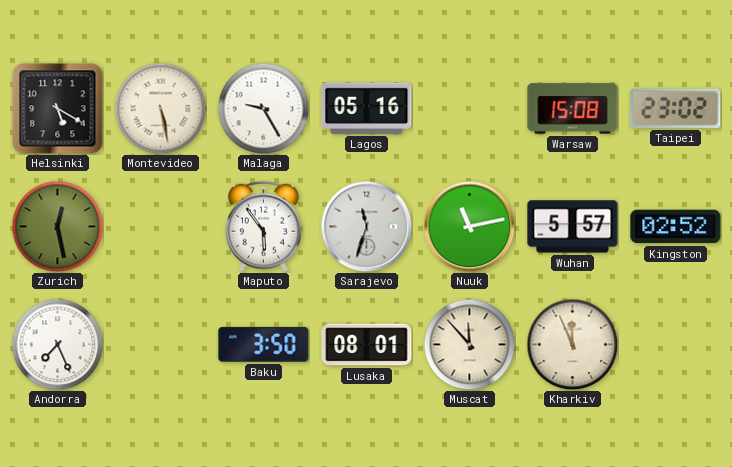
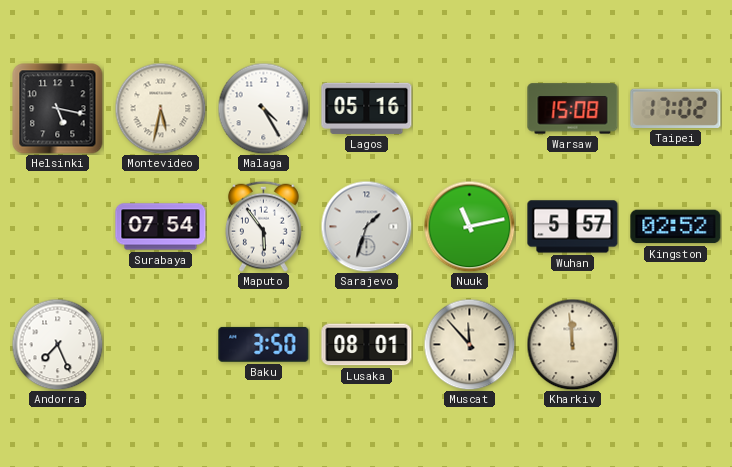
Helsinki: 5:20 -> 5:17 (58, 109)
Montevideo: 5:28 -> 5:32 (160, 108)
Malaga: 9:25 -> 4:25 (263, 108)
Taipei: 23:02 -> 17:02 (676, 108)
Zurich: 12:28 -> none (57, 226)
Surabaya: none -> 07:54 (161, 227)
Sarajevo: 11:33 -> 1:33 (366, 226)
Kharkiv: 11:56 -> 11:59 (572, 344)
